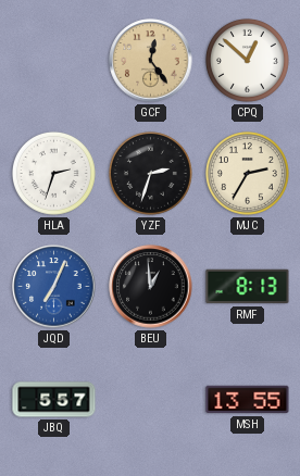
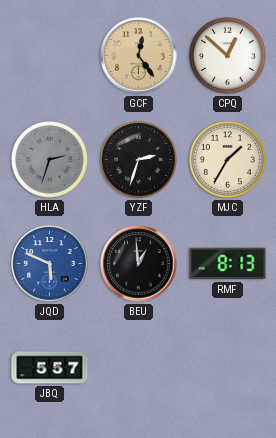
HLA dial: white -> grey (50, 160)
MJC: 2:35 -> 1:35 (228, 160)
JQD: 7:04 -> 5:49 (50, 264)
MSH: 13:55 -> none (248, 400)
